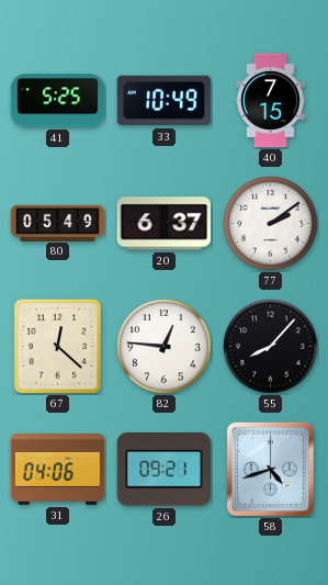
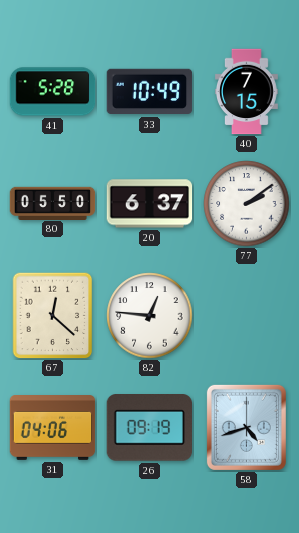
41: 5:25 -> 5:28 (53, 92)
80: 05:49 -> 05:50 (53, 203)
55: 8:07 -> none (271, 347)
26: 09:21 -> 09:19 (149, 428)
